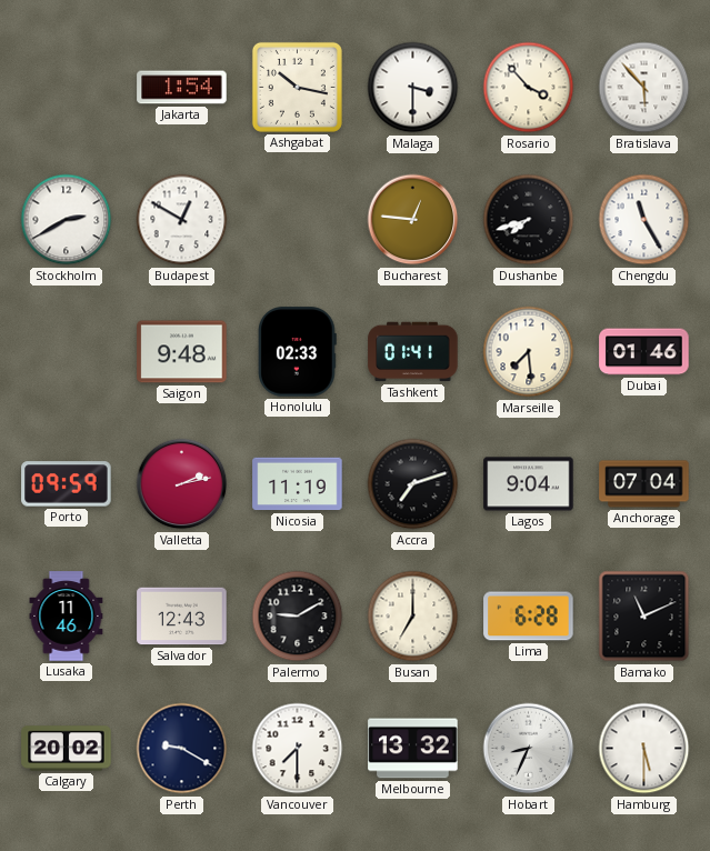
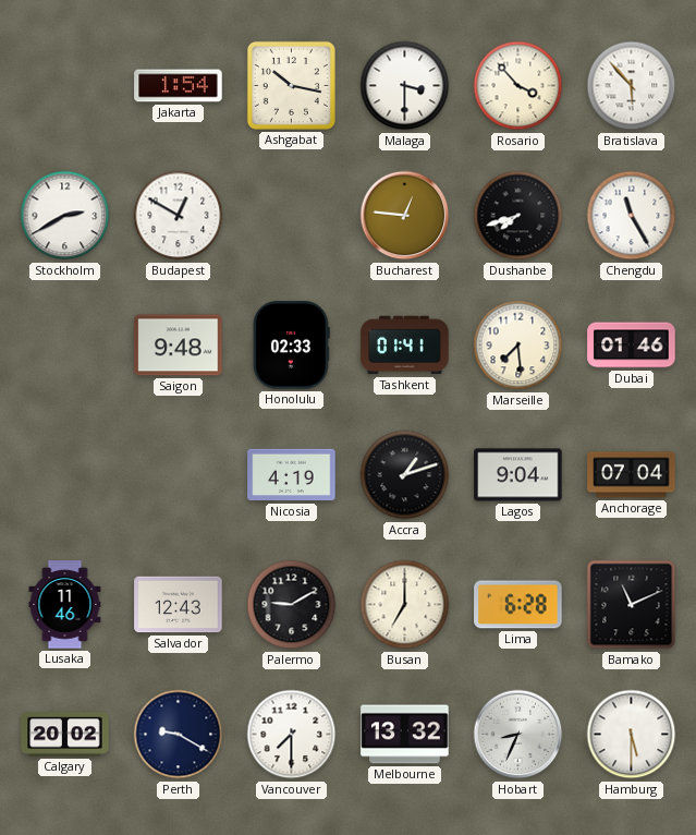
Porto: 09:59 -> none (67, 484)
Valletta: 2:13 -> none (182, 484)
Nicosia: 11:19 -> 4:19 (292, 475)
Accra: 7:12 -> 1:12 (405, 475)
